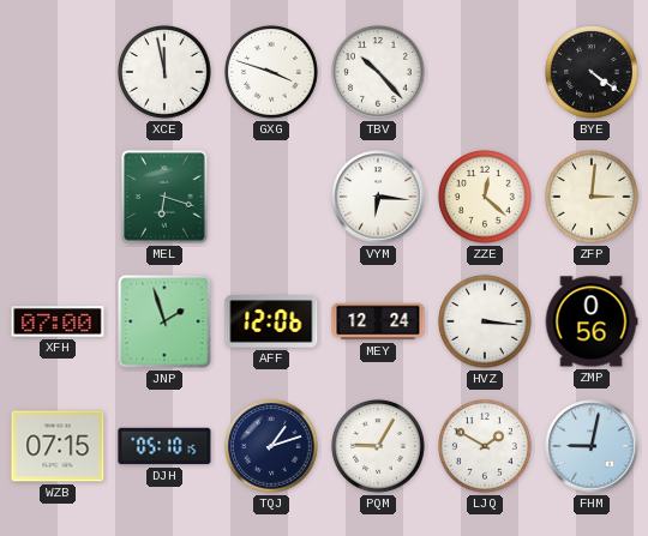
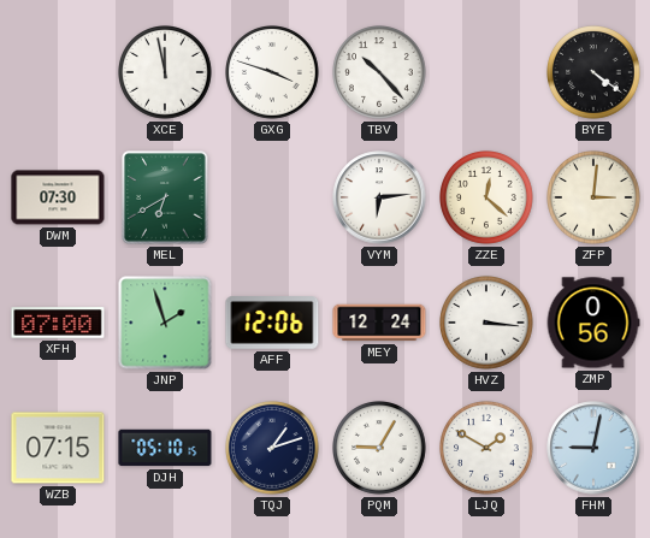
DWM: none -> 07:30 (58, 197)
MEL: 6:18 -> 6:40 (165, 197)
VYM: 6:16 -> 6:14 (379, 197)
